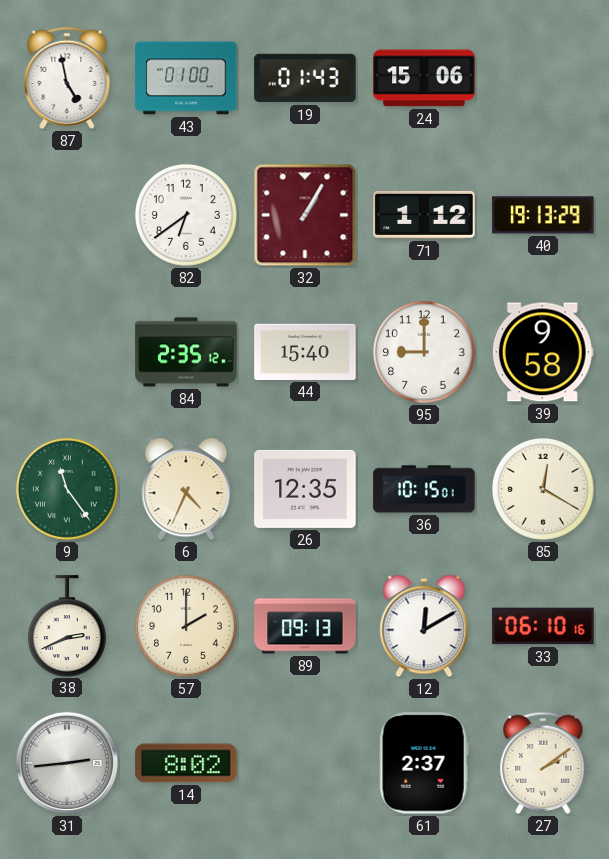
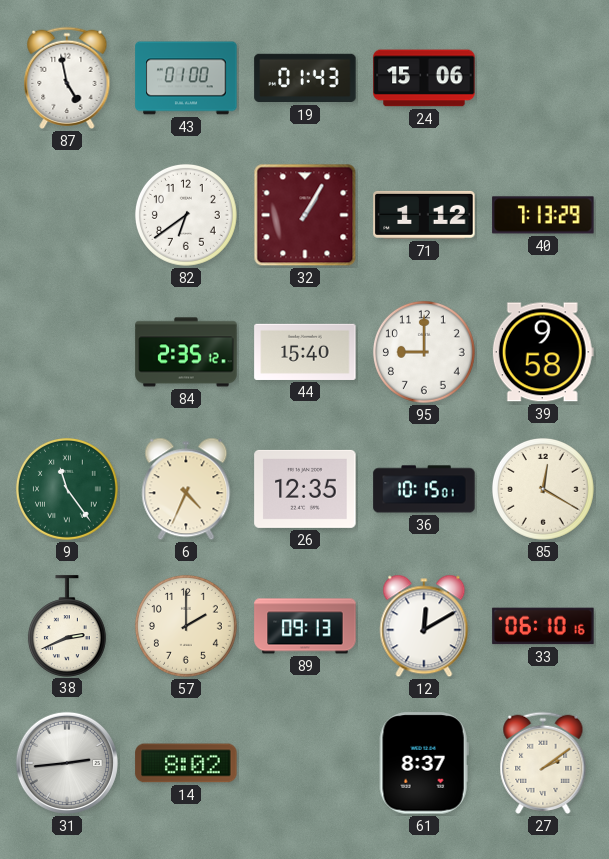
40: 19:13 -> 7:13 (543, 215)
61: 2:37 -> 8:37 (424, 763)
